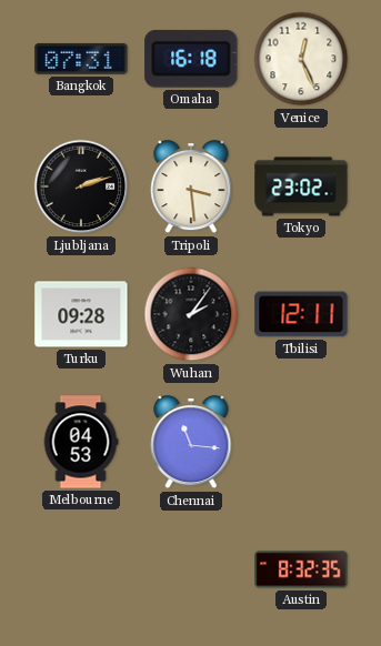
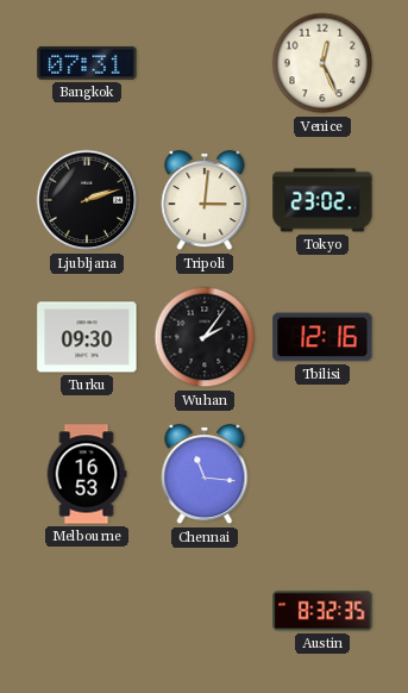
Omaha: 16:18 -> none (191, 60)
Tripoli: 3:29 -> 3:01 (205, 201)
Turku: 09:28 -> 09:30 (87, 337)
Tbilisi: 12:11 -> 12:16 (322, 337)
Melbourne: 04:53 -> 16:53 (87, 474)
